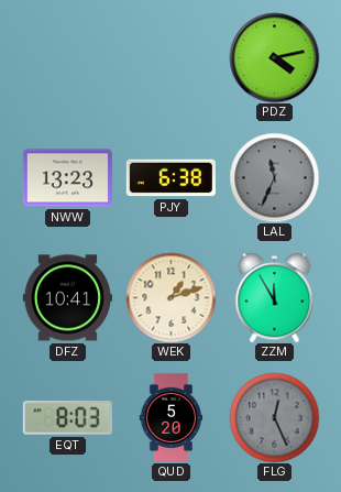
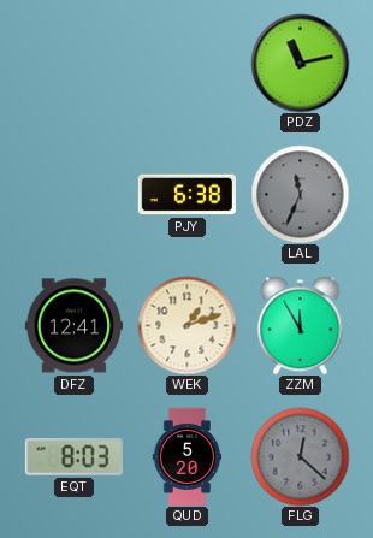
PDZ: 4:13 -> 11:13 (300, 63)
NWW: 13:23 -> none (67, 178)
DFZ: 10:41 -> 12:41 (73, 326)
FLG: 12:26 -> 12:22 (300, 456)
